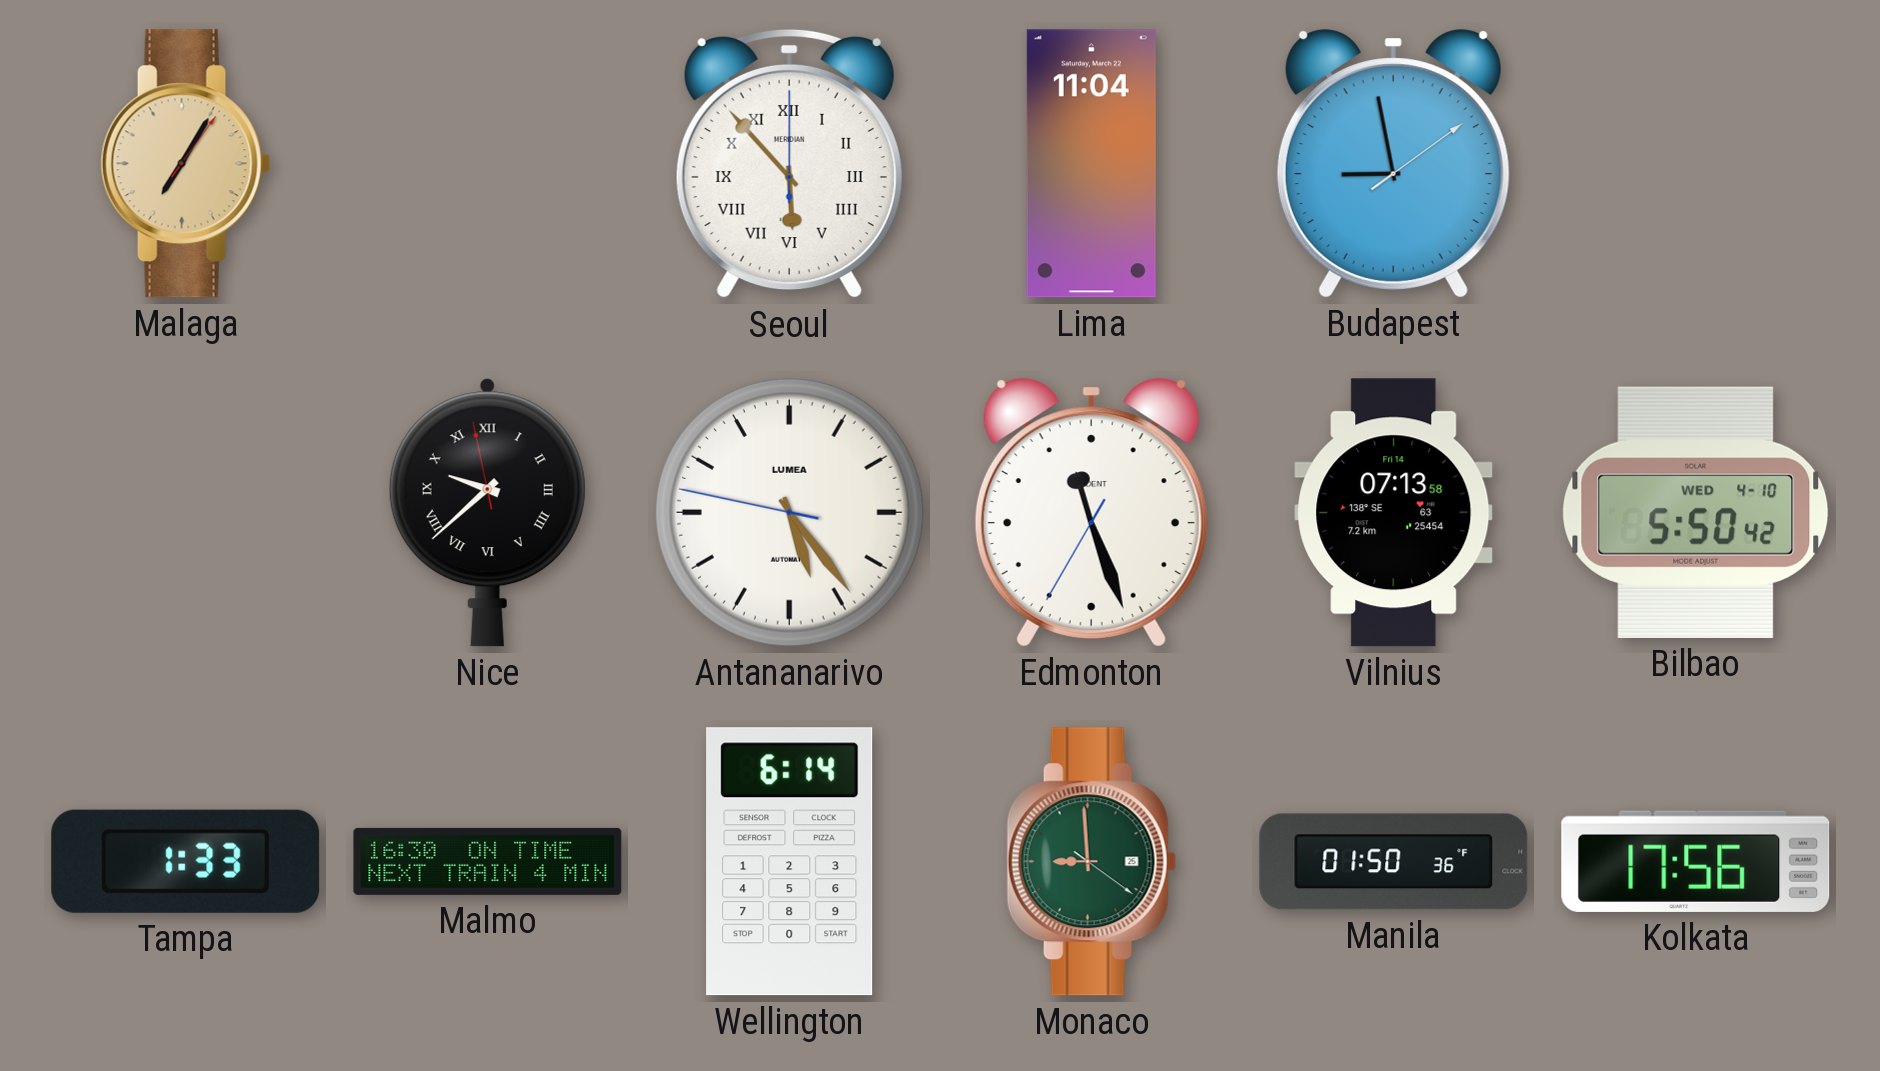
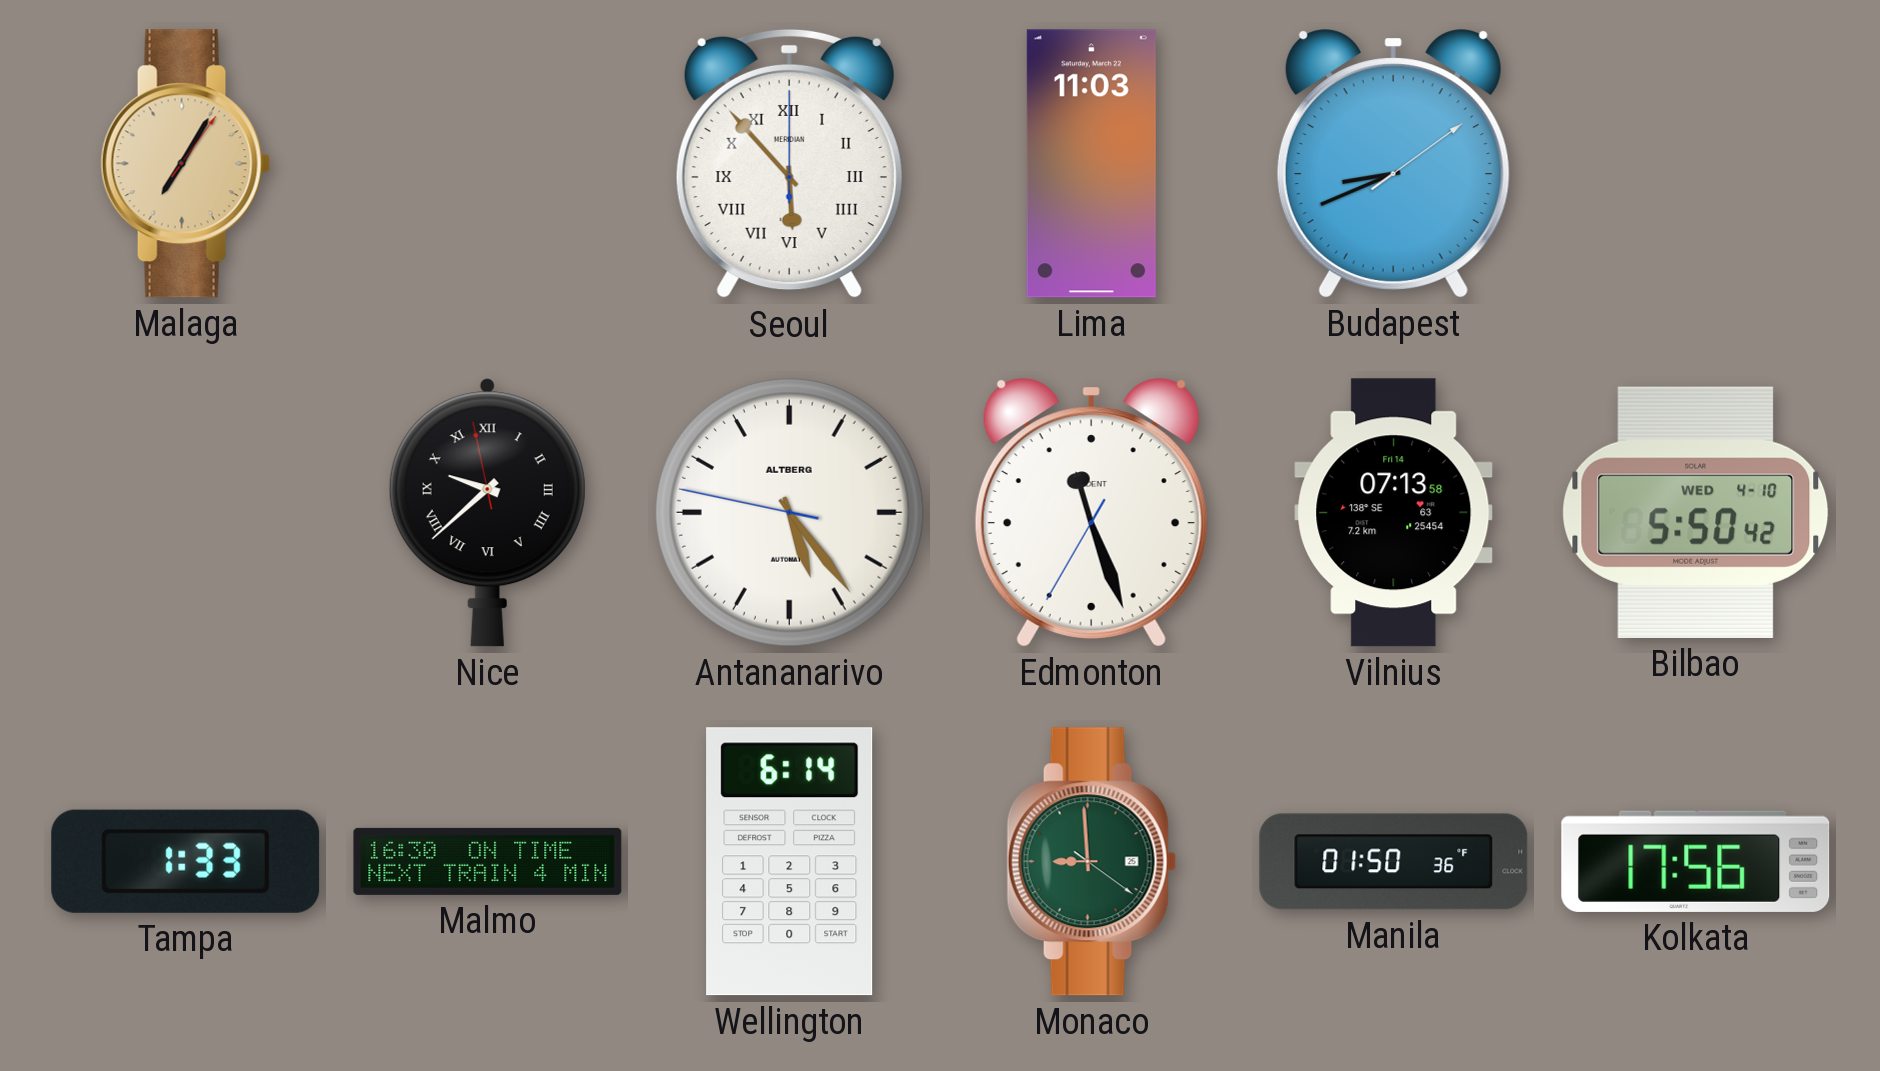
Lima: 11:04 -> 11:03 (1091, 164)
Budapest: 8:58 -> 8:41 (1393, 164)
Antananarivo brand: LUMEA -> ALTBERG (789, 512)
